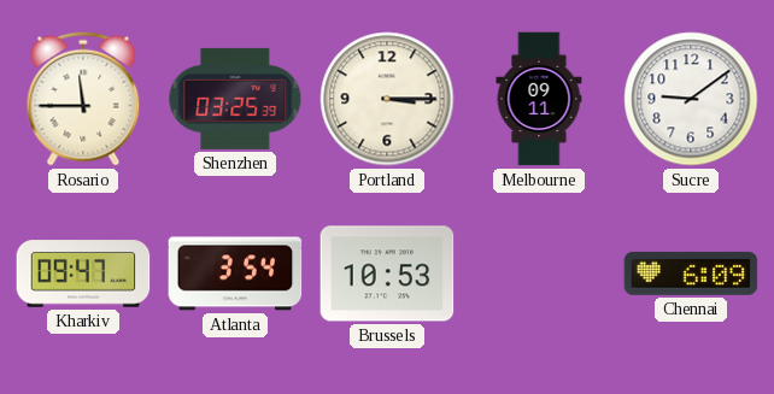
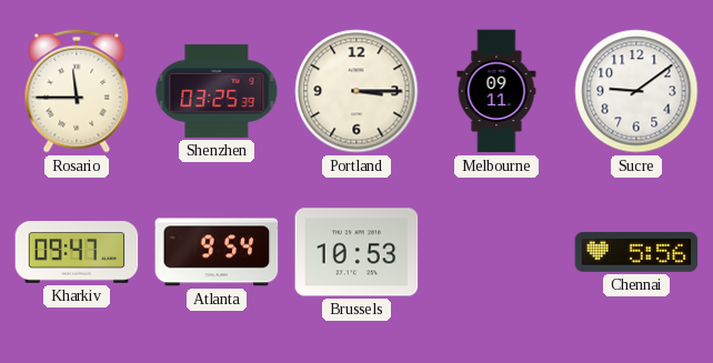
Atlanta: 3:54 -> 9:54 (217, 252)
Chennai: 6:09 -> 5:56 (636, 252)
